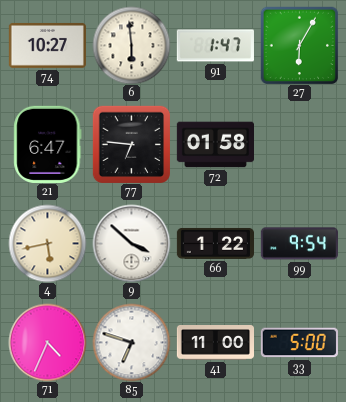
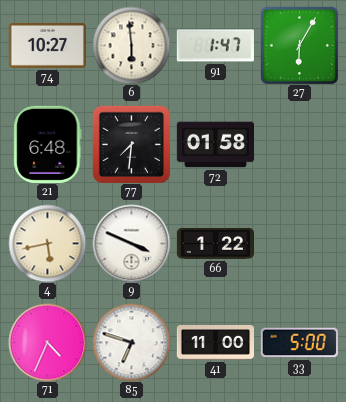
21: 6:47 -> 6:48 (48, 144)
77: 6:46 -> 7:31 (131, 144)
9: 3:52 -> 3:49 (131, 243)
99: 9:54 -> none (299, 244)
